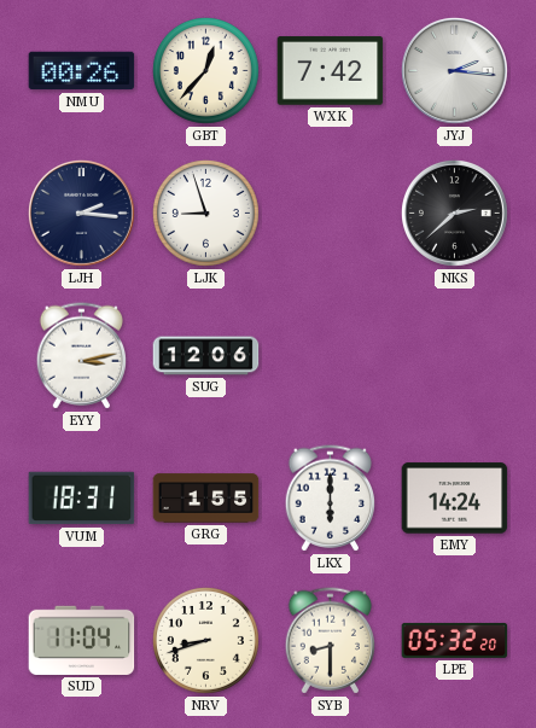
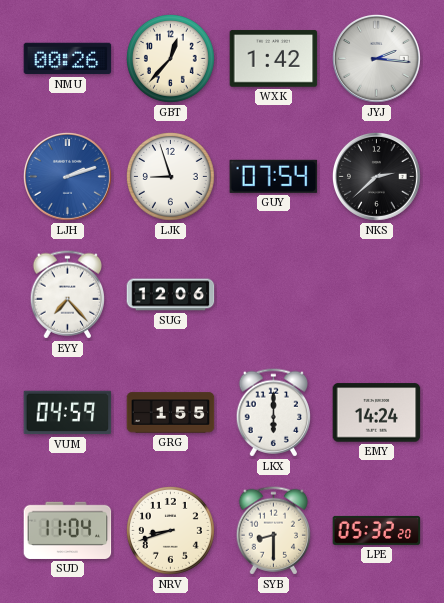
WXK: 7:42 -> 1:42 (274, 59)
LJH: 2:16 -> 2:12 (67, 177)
LJH dial: navy -> blue (67, 177)
GUY: none -> 07:54 (274, 176)
EYY: 3:13 -> 7:23 (67, 295)
VUM: 18:31 -> 04:59 (68, 413)
